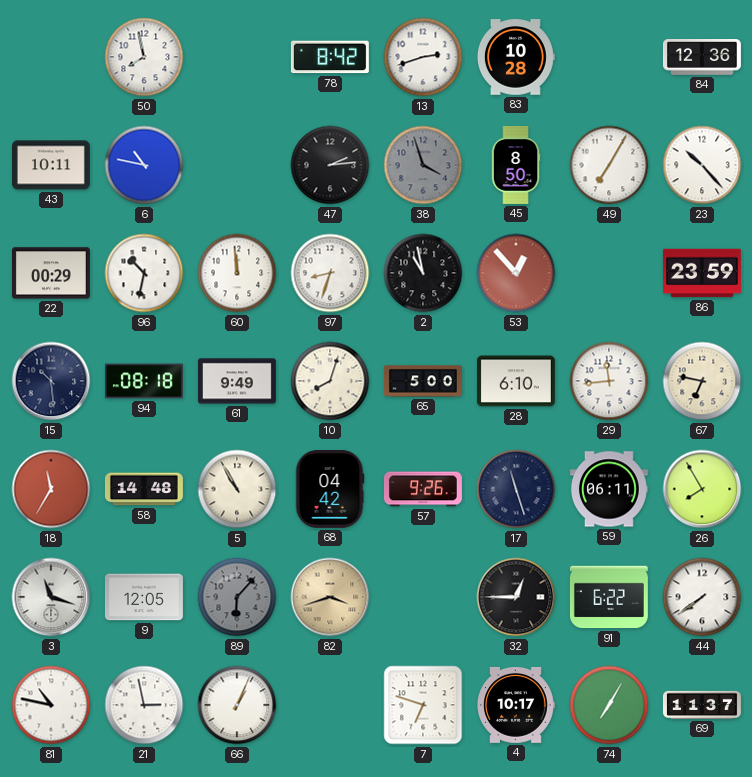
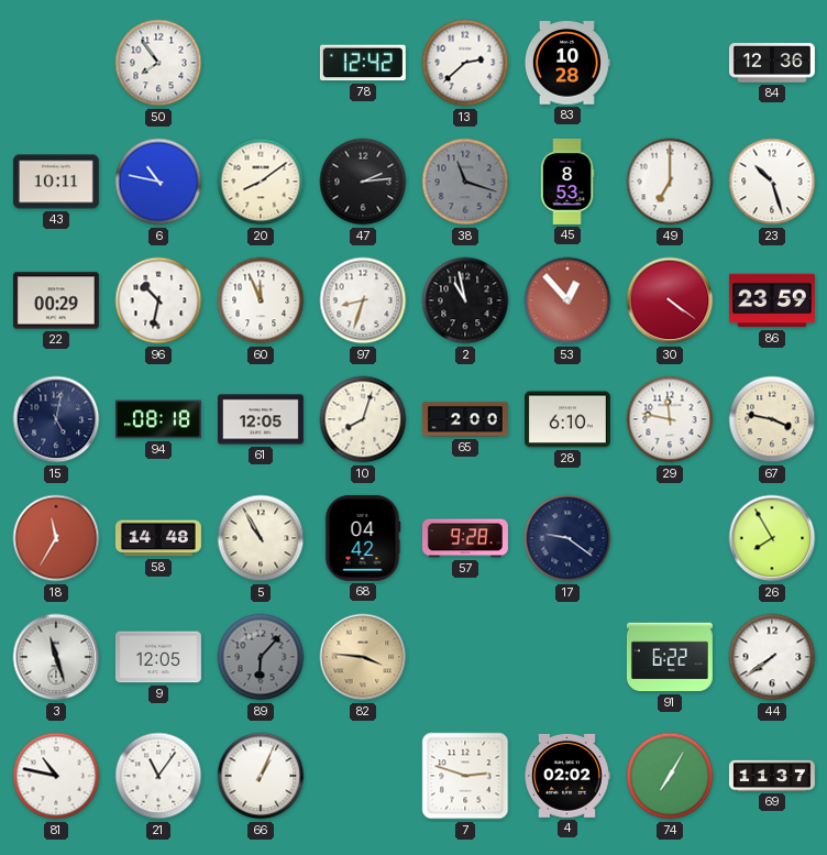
50: 7:58 -> 7:54 (158, 63)
78: 8:42 -> 12:42 (363, 63)
13: 2:42 -> 2:38 (465, 63)
20: none -> 8:09 (261, 182)
38: 3:57 -> 11:18 (465, 182)
45: 8:50 -> 8:53 (567, 182)
49: 7:05 -> 7:00 (670, 182)
23: 10:23 -> 10:27 (772, 182)
60: 11:59 -> 11:56 (261, 300)
30: none -> 4:21 (670, 300)
15: 10:29 -> 5:02 (56, 419)
61: 9:49 -> 12:05 (261, 419)
65: 5:00 -> 2:00 (465, 419)
29: 11:44 -> 11:47 (670, 419)
67: 6:47 -> 3:47 (772, 419)
57: 9:26 -> 9:28 (465, 538)
17: 11:27 -> 9:21 (567, 538)
59: 06:11 -> none (609, 489)
3: 11:18 -> 11:27 (56, 657)
82: 3:42 -> 3:46 (363, 657)
32: 12:45 -> none (516, 597)
21: 2:58 -> 11:06 (158, 776)
7: 6:48 -> 2:48 (465, 776)
4: 10:17 -> 02:02 (567, 776)
